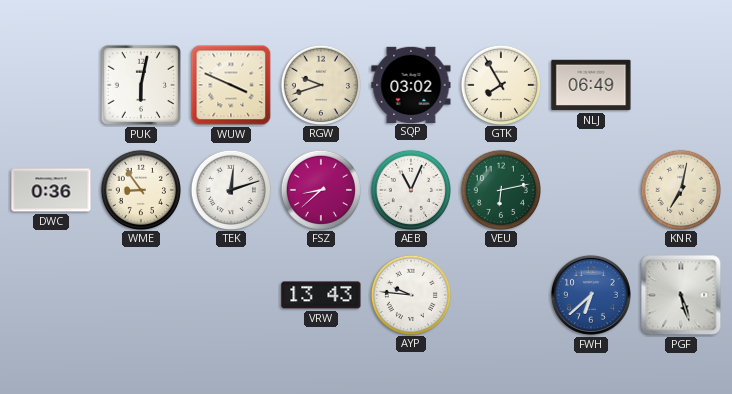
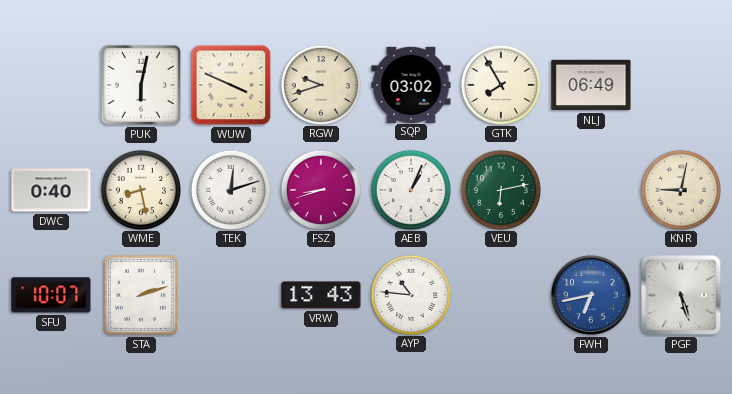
DWC: 0:36 -> 0:40 (51, 190)
WME: 8:54 -> 8:28 (140, 189)
FSZ: 8:38 -> 8:42 (320, 189)
AEB: 11:04 -> 1:04 (410, 189)
KNR: 7:02 -> 9:02 (680, 189)
SFU: none -> 10:07 (51, 295)
STA: none -> 2:12 (141, 295)
AYP: 9:46 -> 10:46 (410, 294)
FWH: 6:38 -> 6:43 (591, 295)
